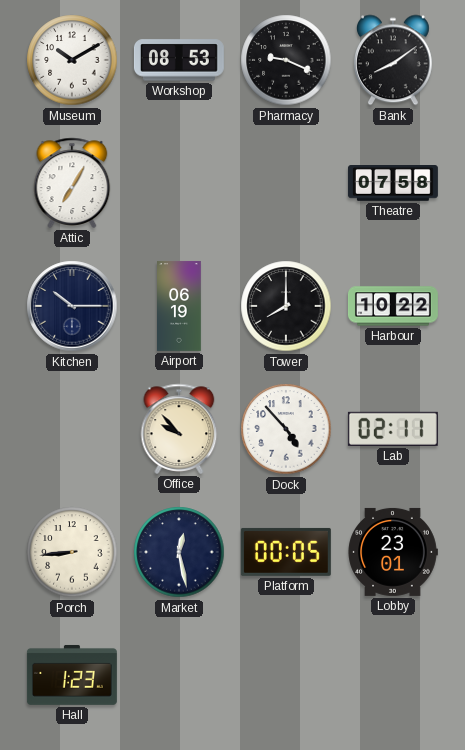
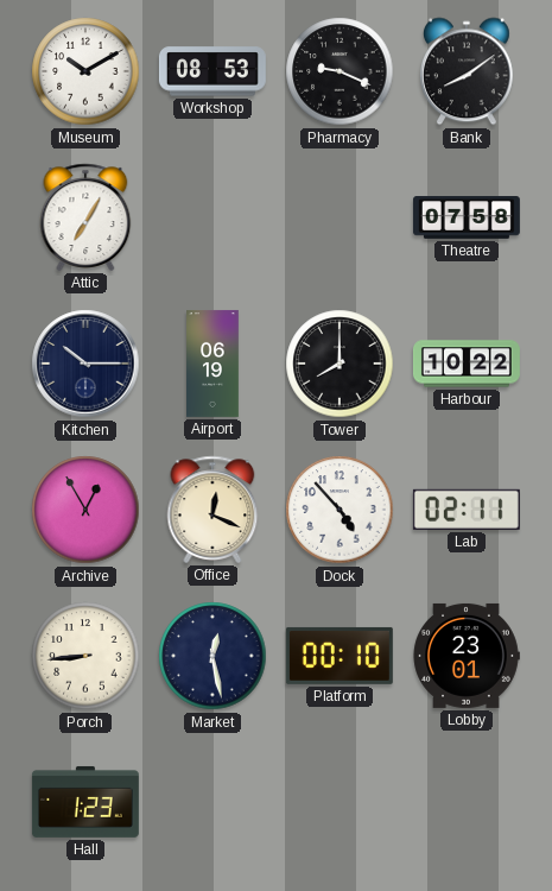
Archive: none -> 12:55 (85, 510)
Office: 9:53 -> 12:19 (212, 510)
Platform: 00:05 -> 00:10 (340, 656)
